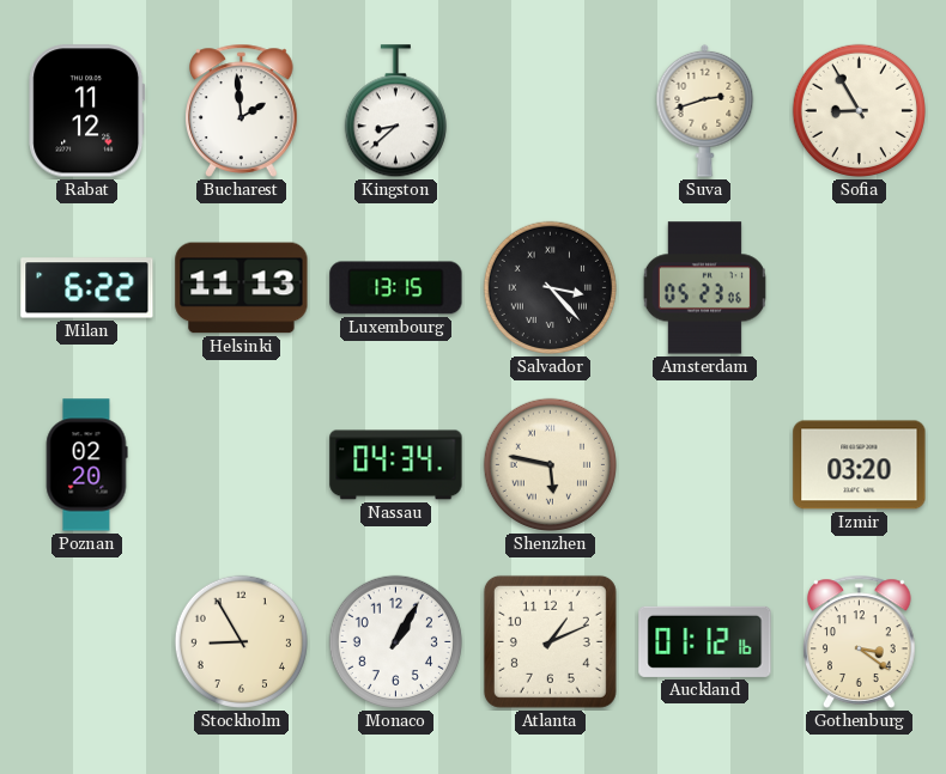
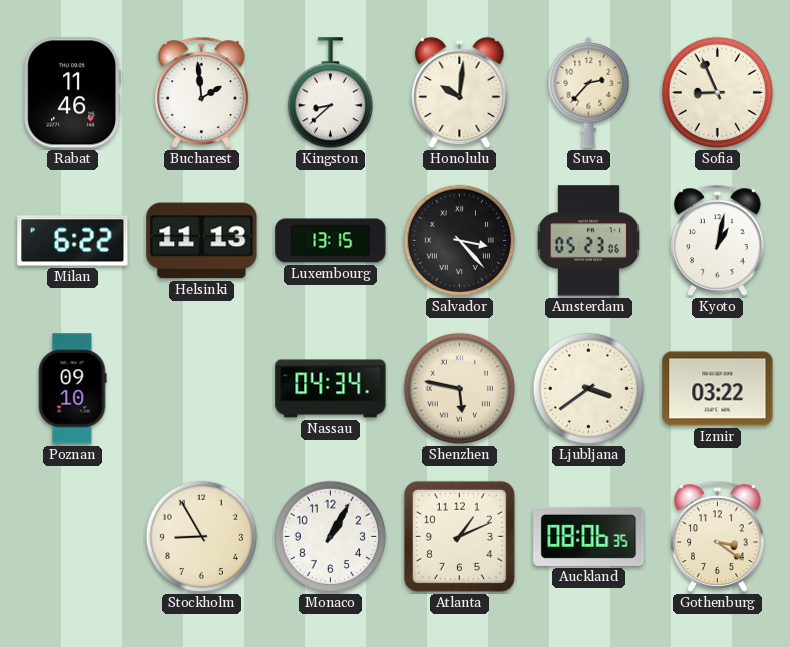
Rabat: 11:12 -> 11:46 (73, 93)
Honolulu: none -> 10:01 (460, 93)
Suva: 2:42 -> 2:37 (589, 92)
Sofia: 8:55 -> 8:56 (717, 92)
Kyoto: none -> 1:02 (718, 240)
Poznan: 02:20 -> 09:10 (72, 389)
Ljubljana: none -> 3:39 (588, 388)
Izmir: 03:20 -> 03:22 (718, 389)
Auckland: 01:12 -> 08:06 (589, 536)
